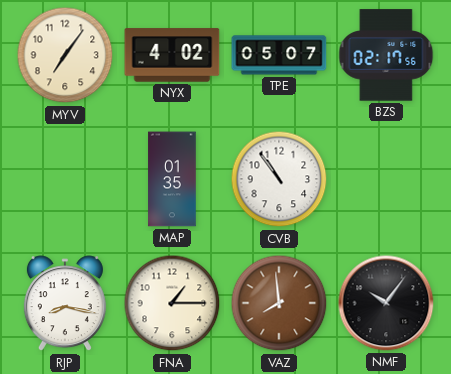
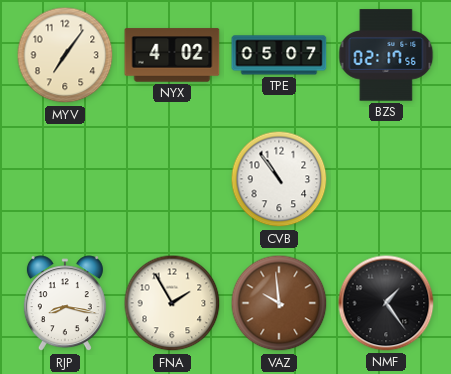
MAP: 01:35 -> none (172, 179)
FNA: 1:15 -> 1:55 (172, 303)
VAZ: 7:59 -> 9:59 (279, 303)
NMF: 10:06 -> 1:24 (386, 303)
